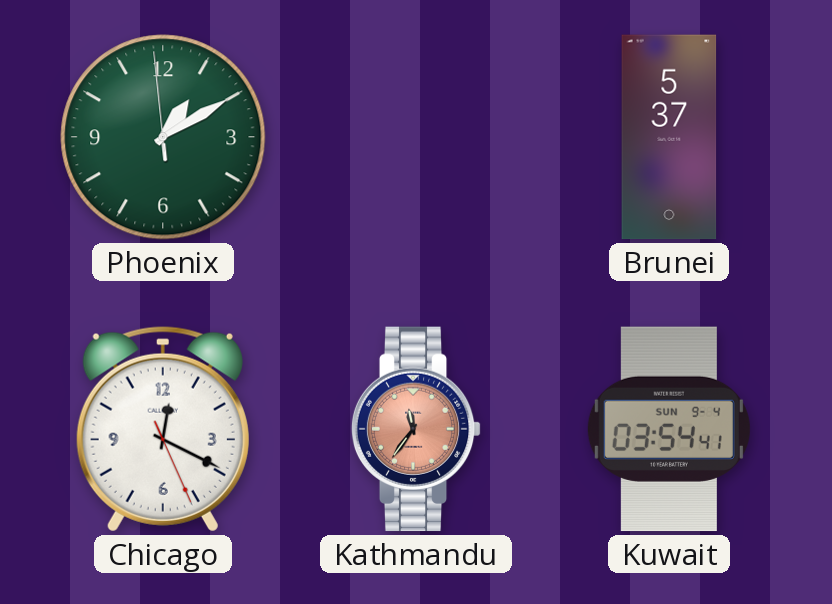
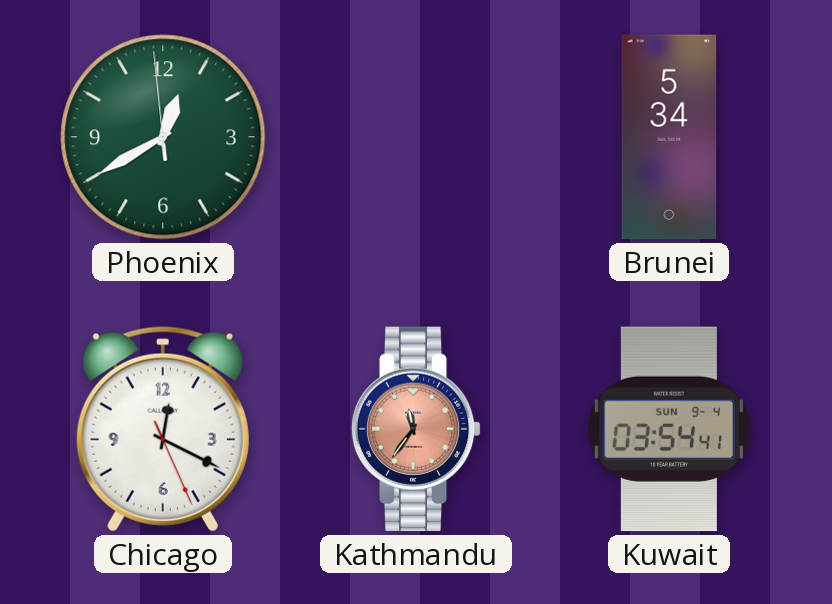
Phoenix: 1:09 -> 12:39 (163, 137)
Brunei: 5:37 -> 5:34 (669, 137)
